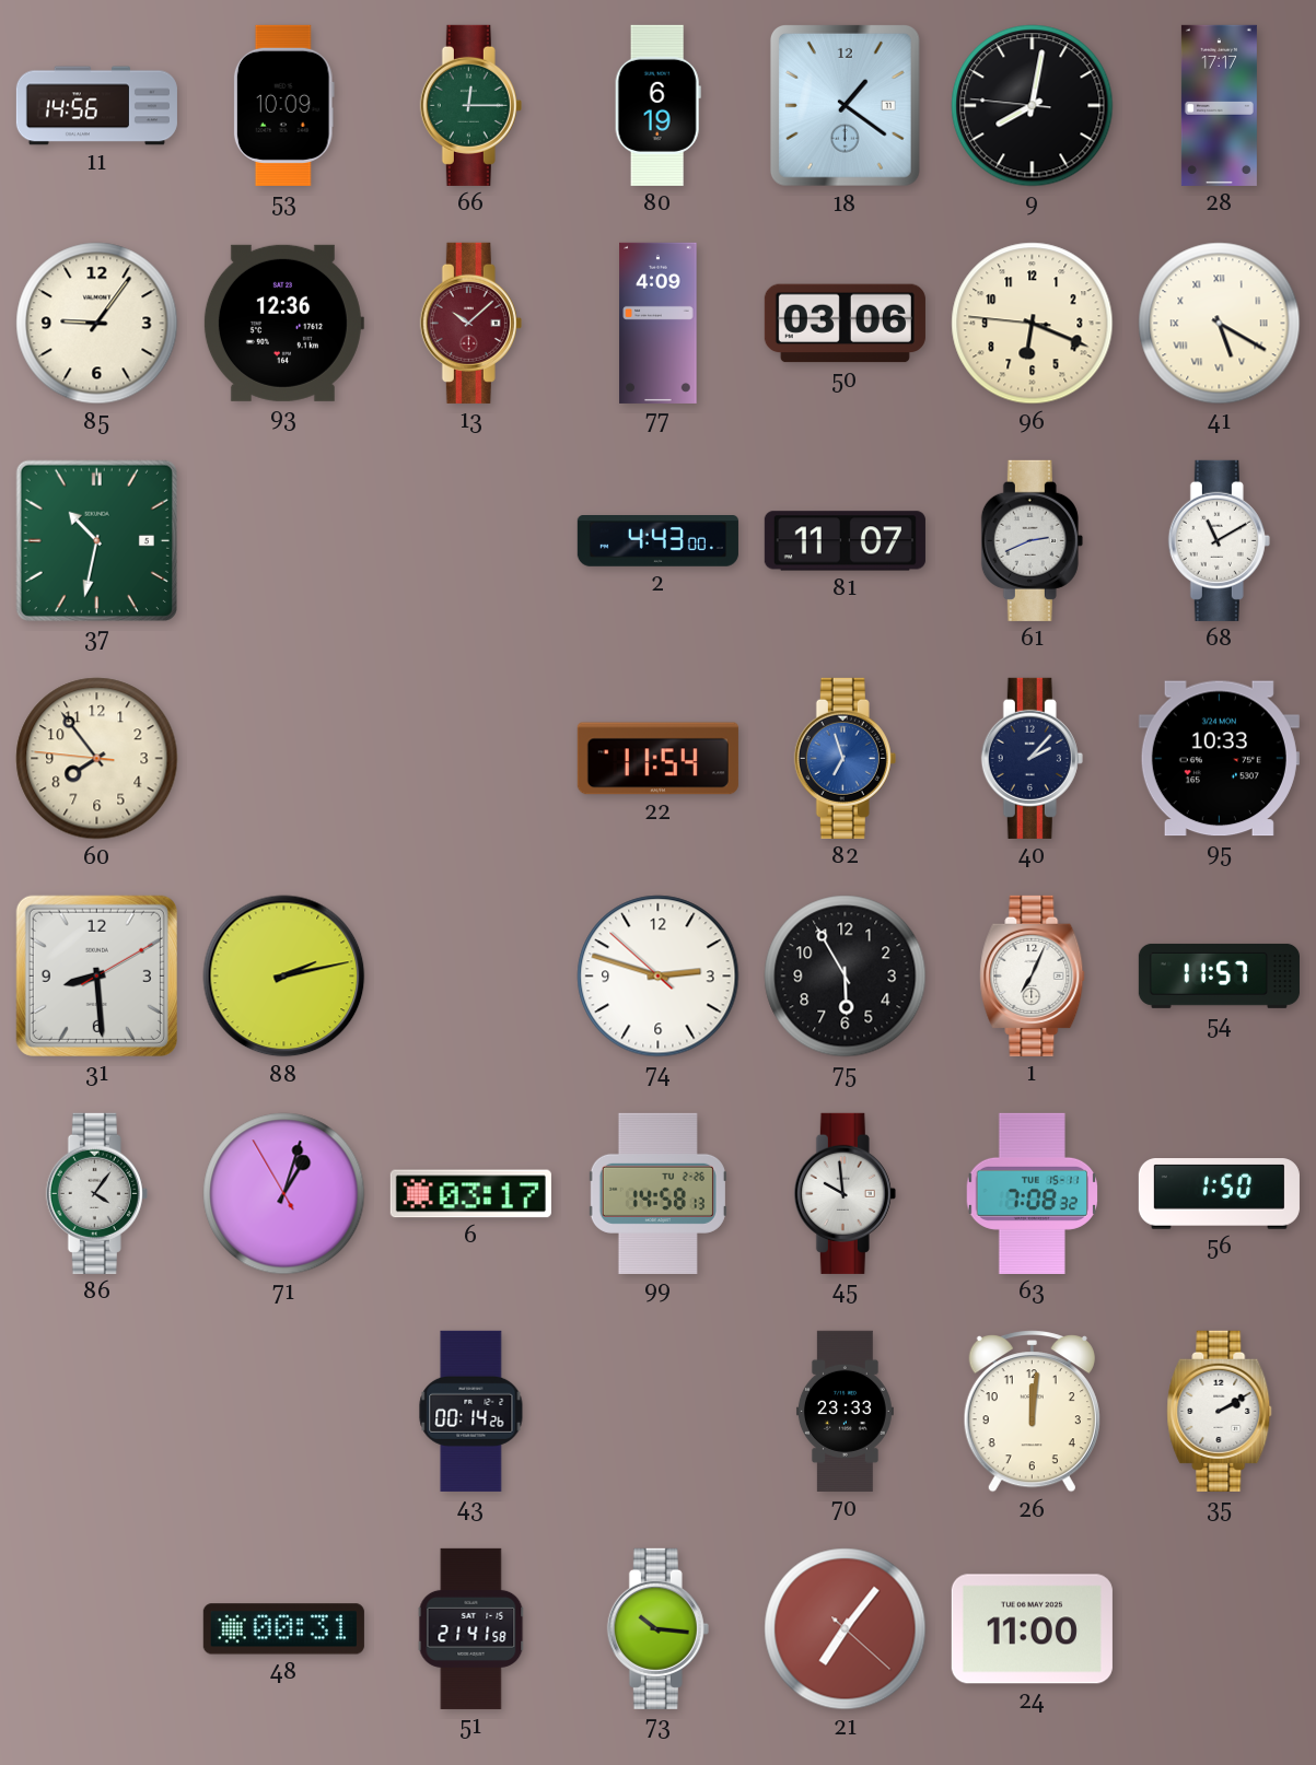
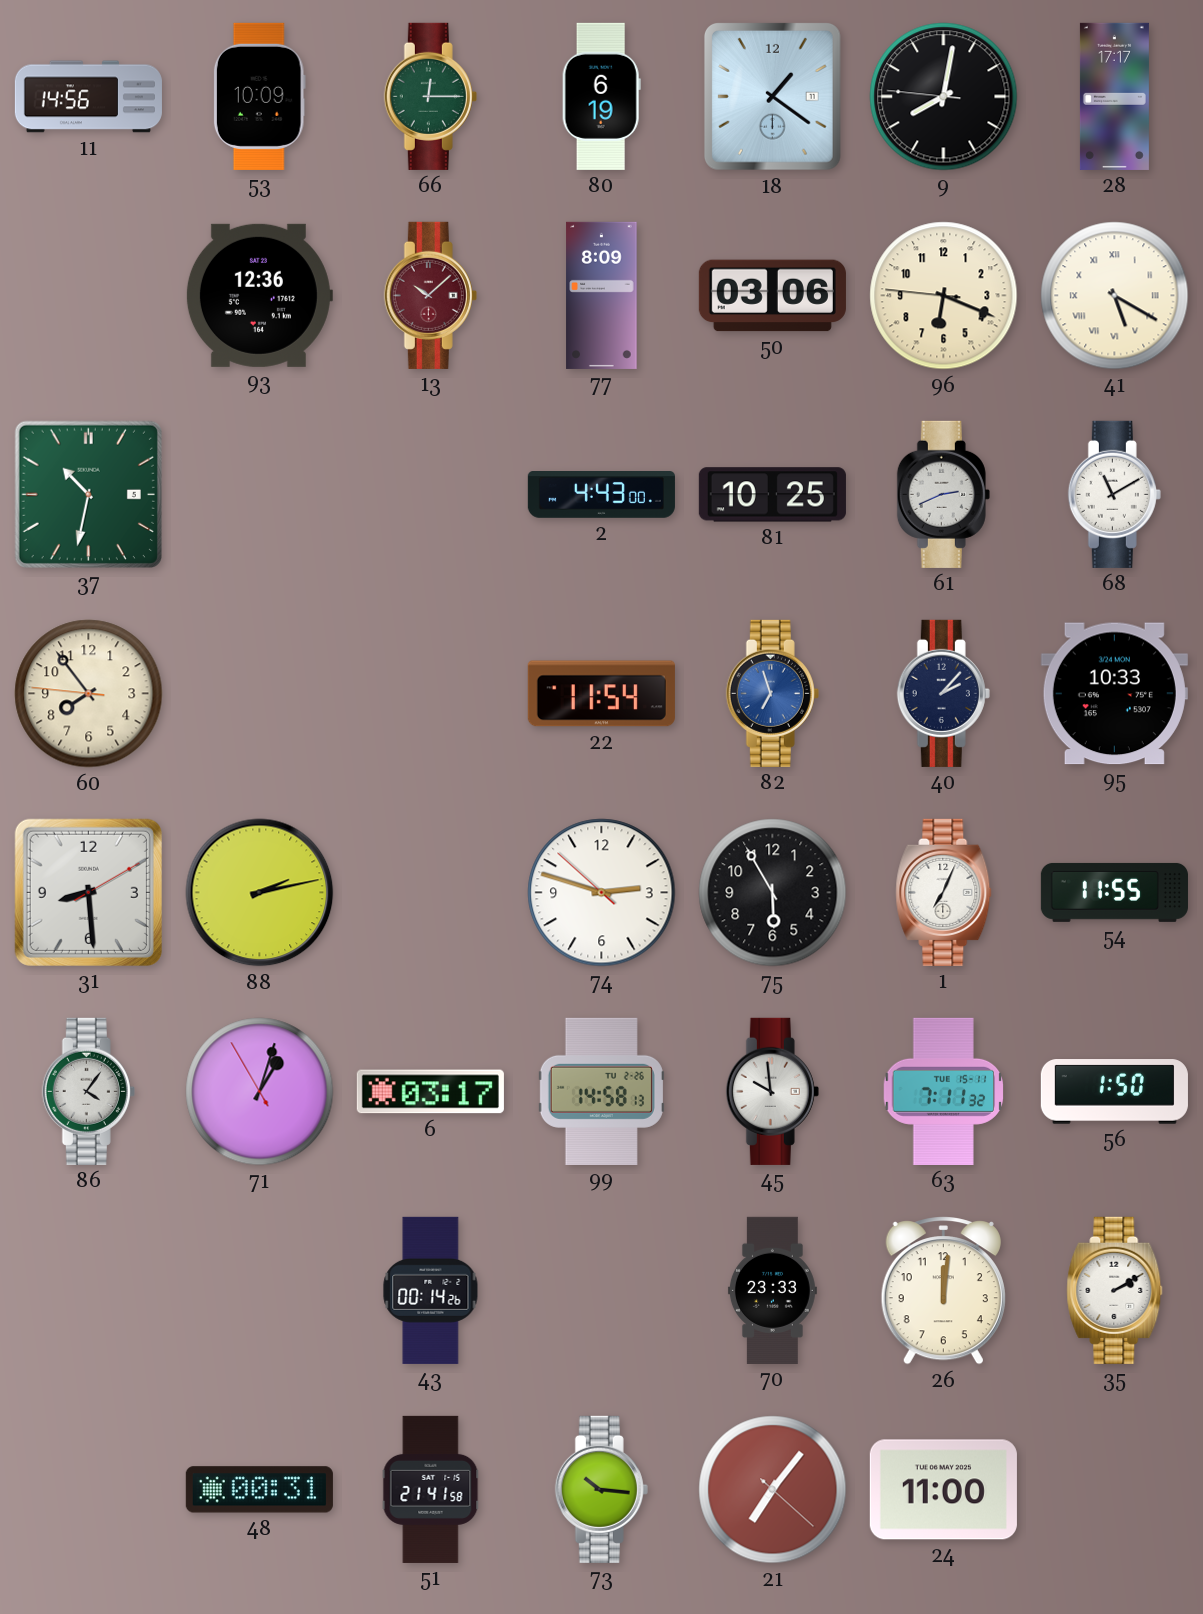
85: 9:06 -> none (97, 324)
77: 4:09 -> 8:09 (602, 295)
81: 11:07 -> 10:25 (772, 495)
54: 11:57 -> 11:55 (1114, 892)
63: 7:08 -> 7:11 (944, 1091)
